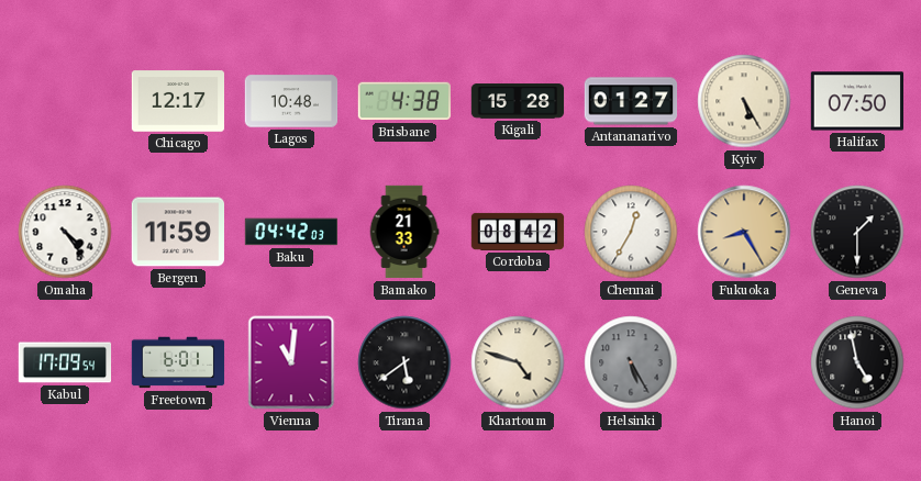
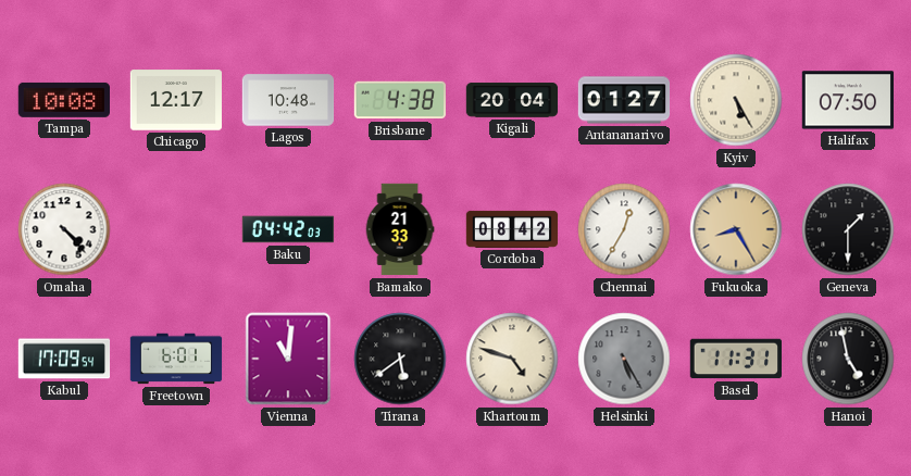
Tampa: none -> 10:08 (63, 100)
Kigali: 15:28 -> 20:04 (512, 100)
Omaha: 4:24 -> 4:23 (64, 229)
Bergen: 11:59 -> none (177, 232)
Basel: none -> 11:31 (735, 359)
